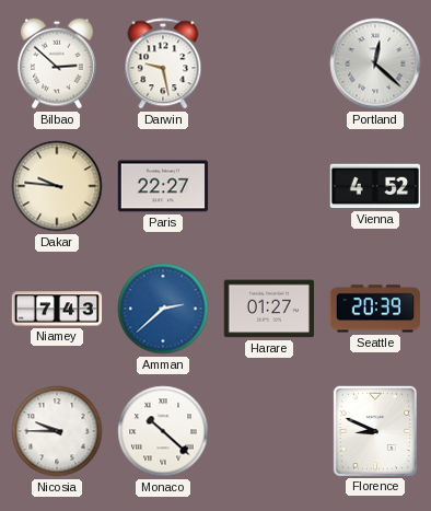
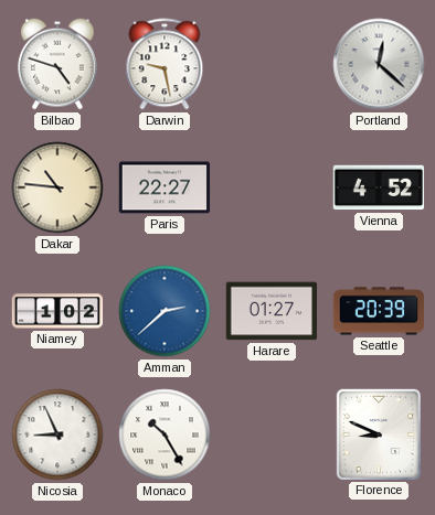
Bilbao: 2:52 -> 4:48 (59, 64)
Dakar: 9:46 -> 10:46 (57, 187)
Niamey: 7:43 -> 1:02 (57, 311)
Nicosia: 9:45 -> 8:56 (57, 434)
Monaco: 10:22 -> 10:25 (165, 434)
